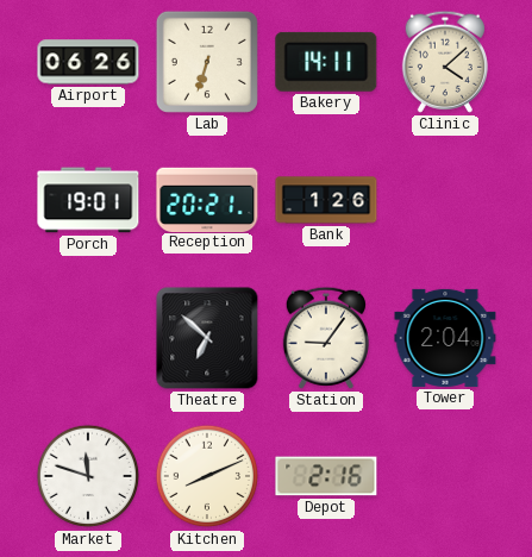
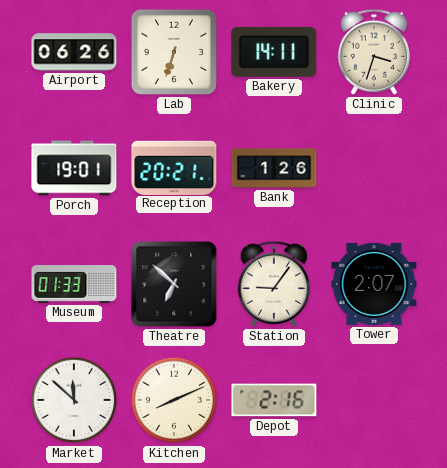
Clinic: 4:08 -> 3:33 (374, 52)
Museum: none -> 01:33 (74, 284)
Tower: 2:04 -> 2:07 (374, 284)
Market: 11:48 -> 11:52 (74, 400)
